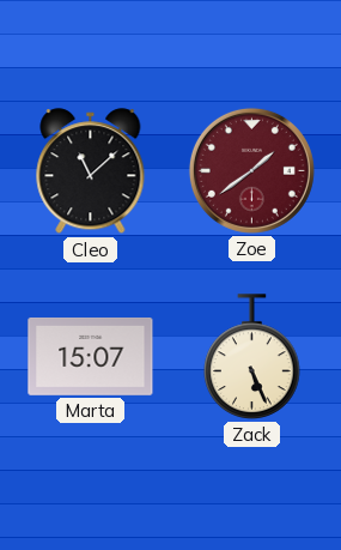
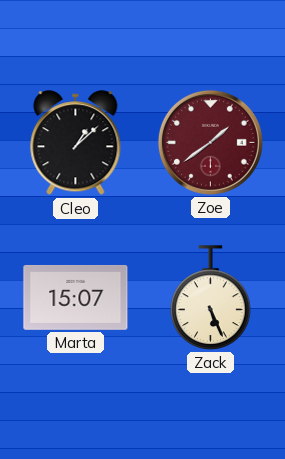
Cleo: 11:08 -> 1:08 (76, 143)
